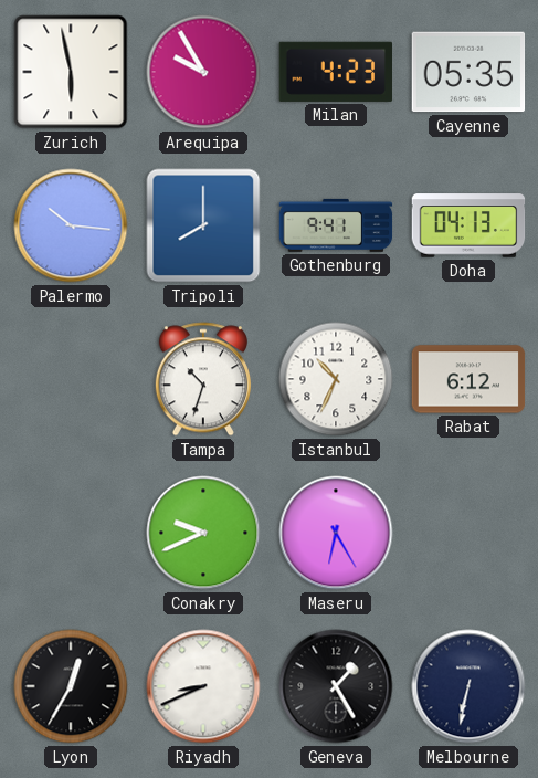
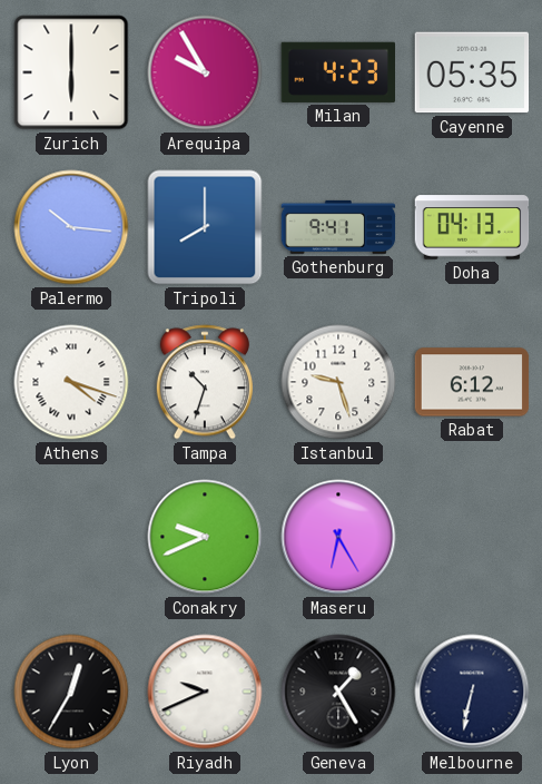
Zurich: 5:58 -> 6:00 (71, 72)
Athens: none -> 4:18 (71, 382)
Istanbul: 10:34 -> 9:27 (338, 382)
Riyadh: 8:41 -> 9:41 (205, 692)
